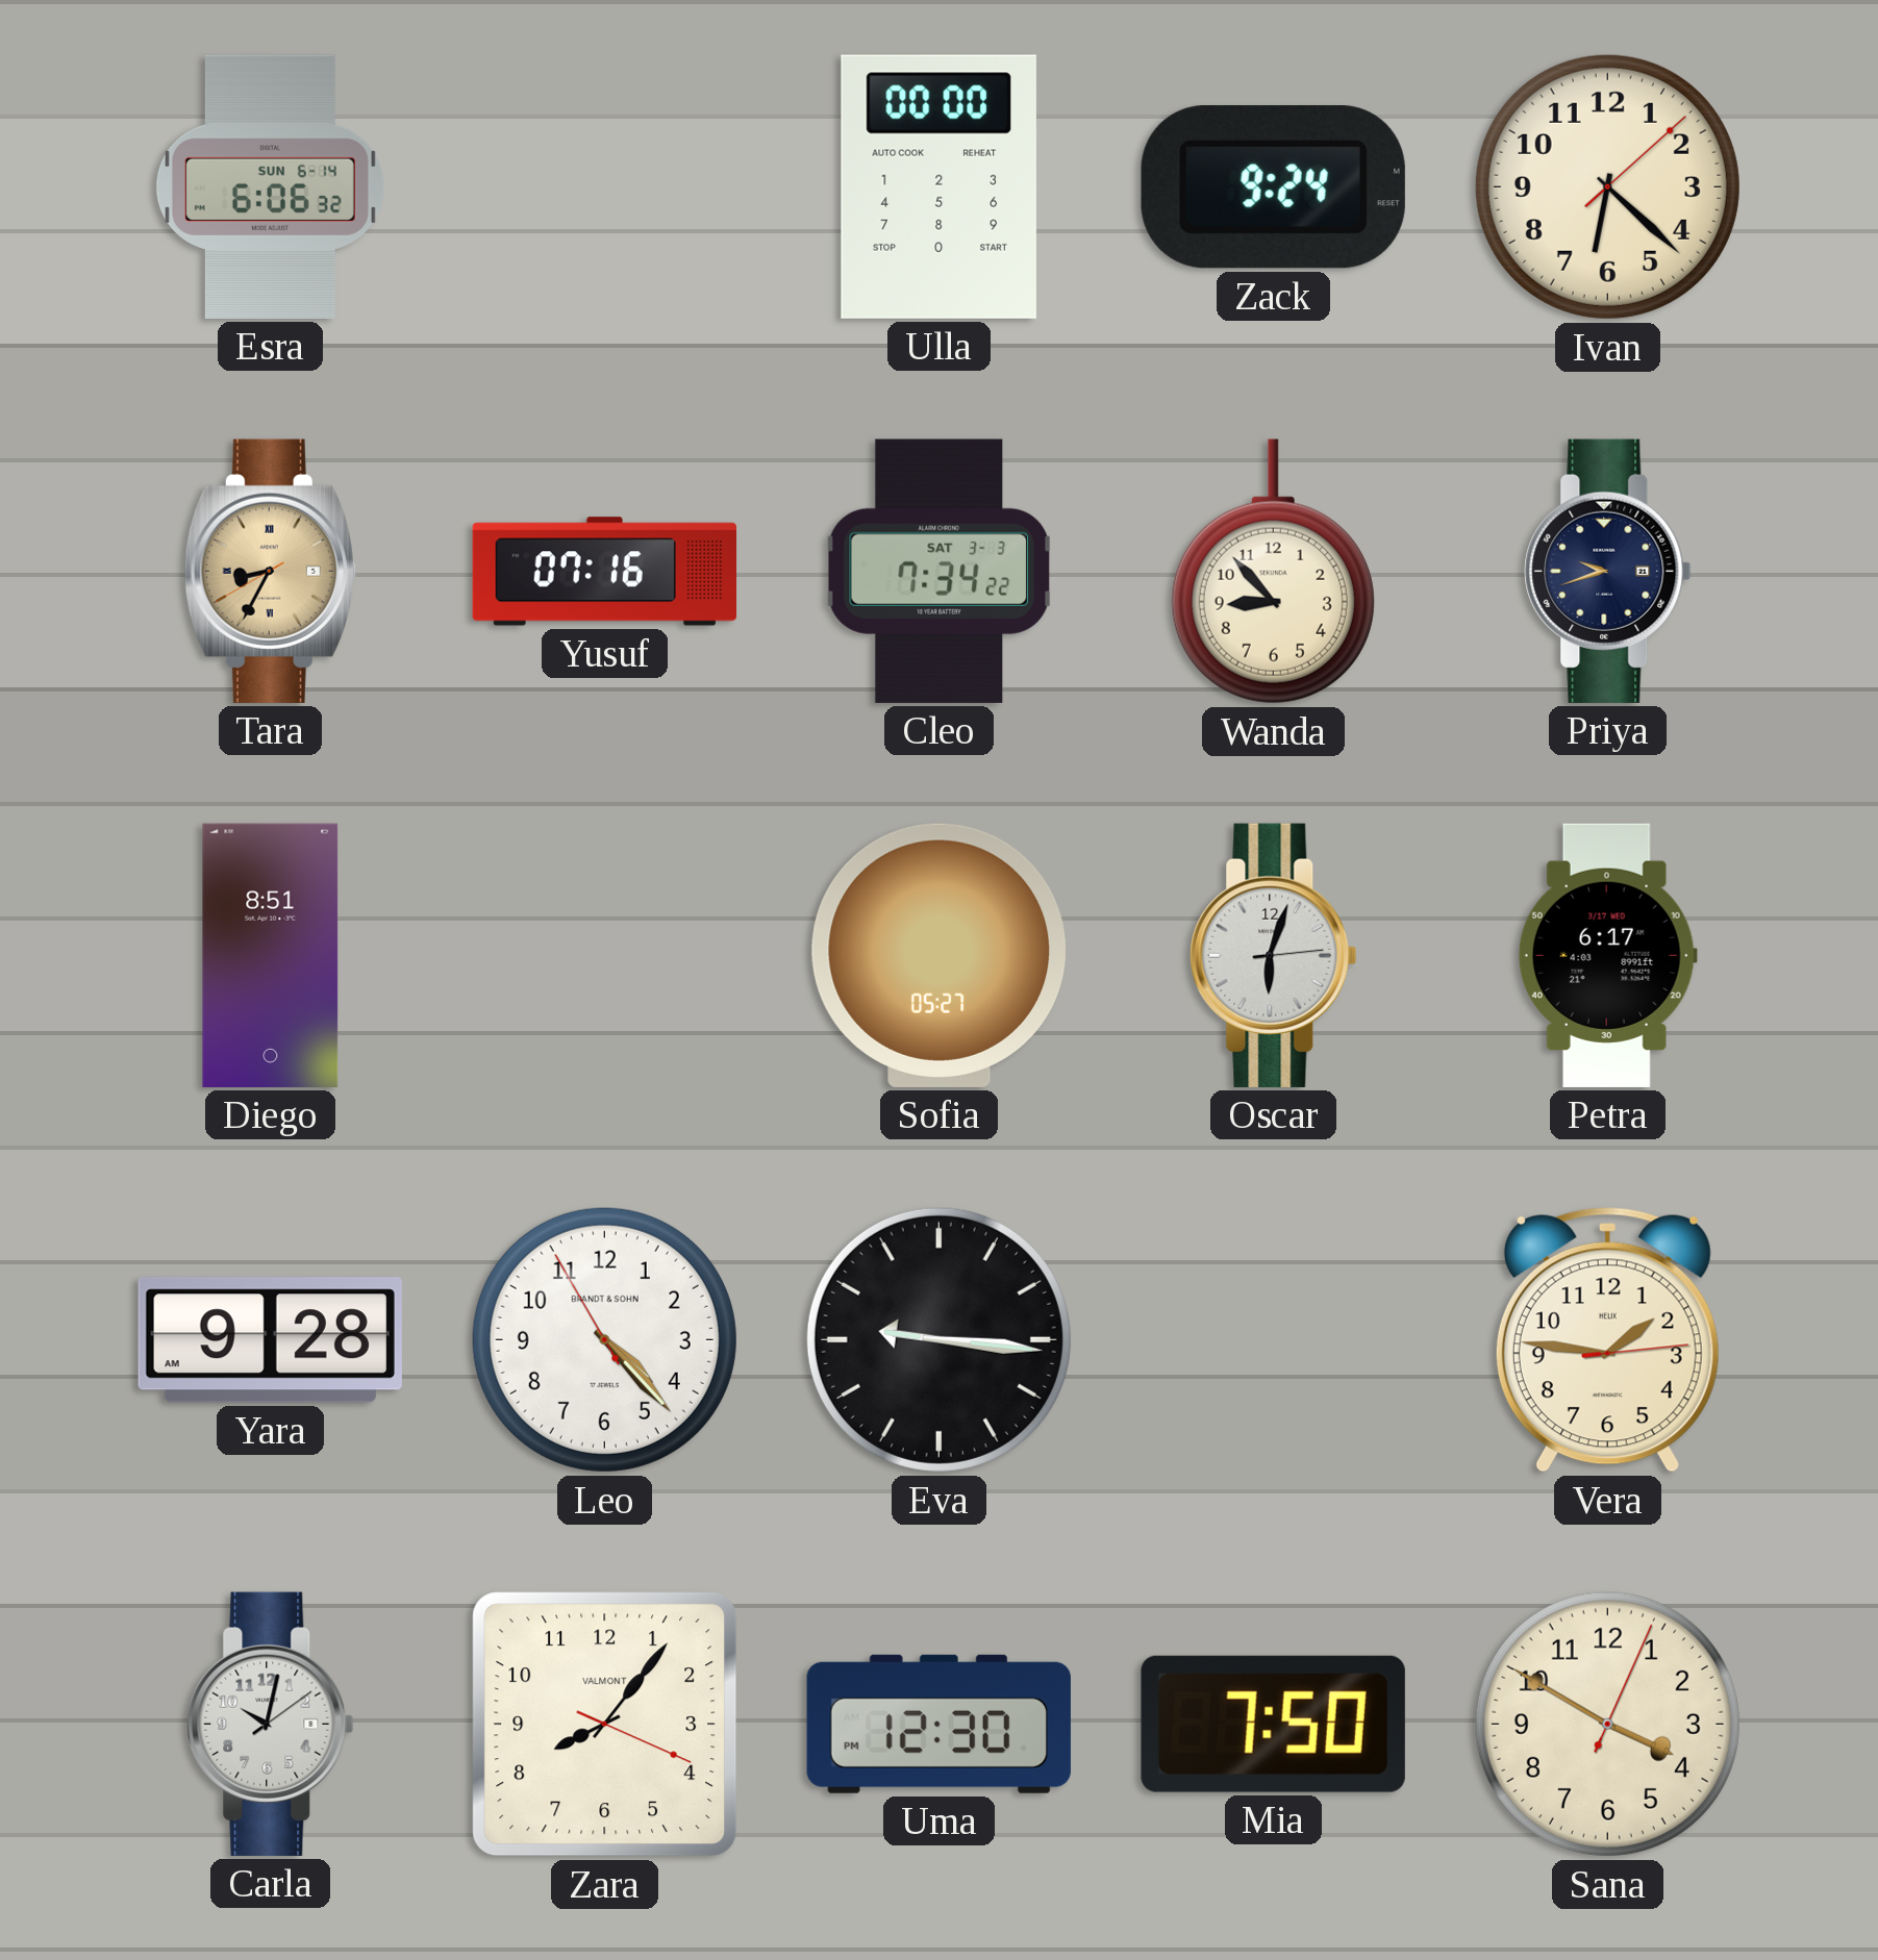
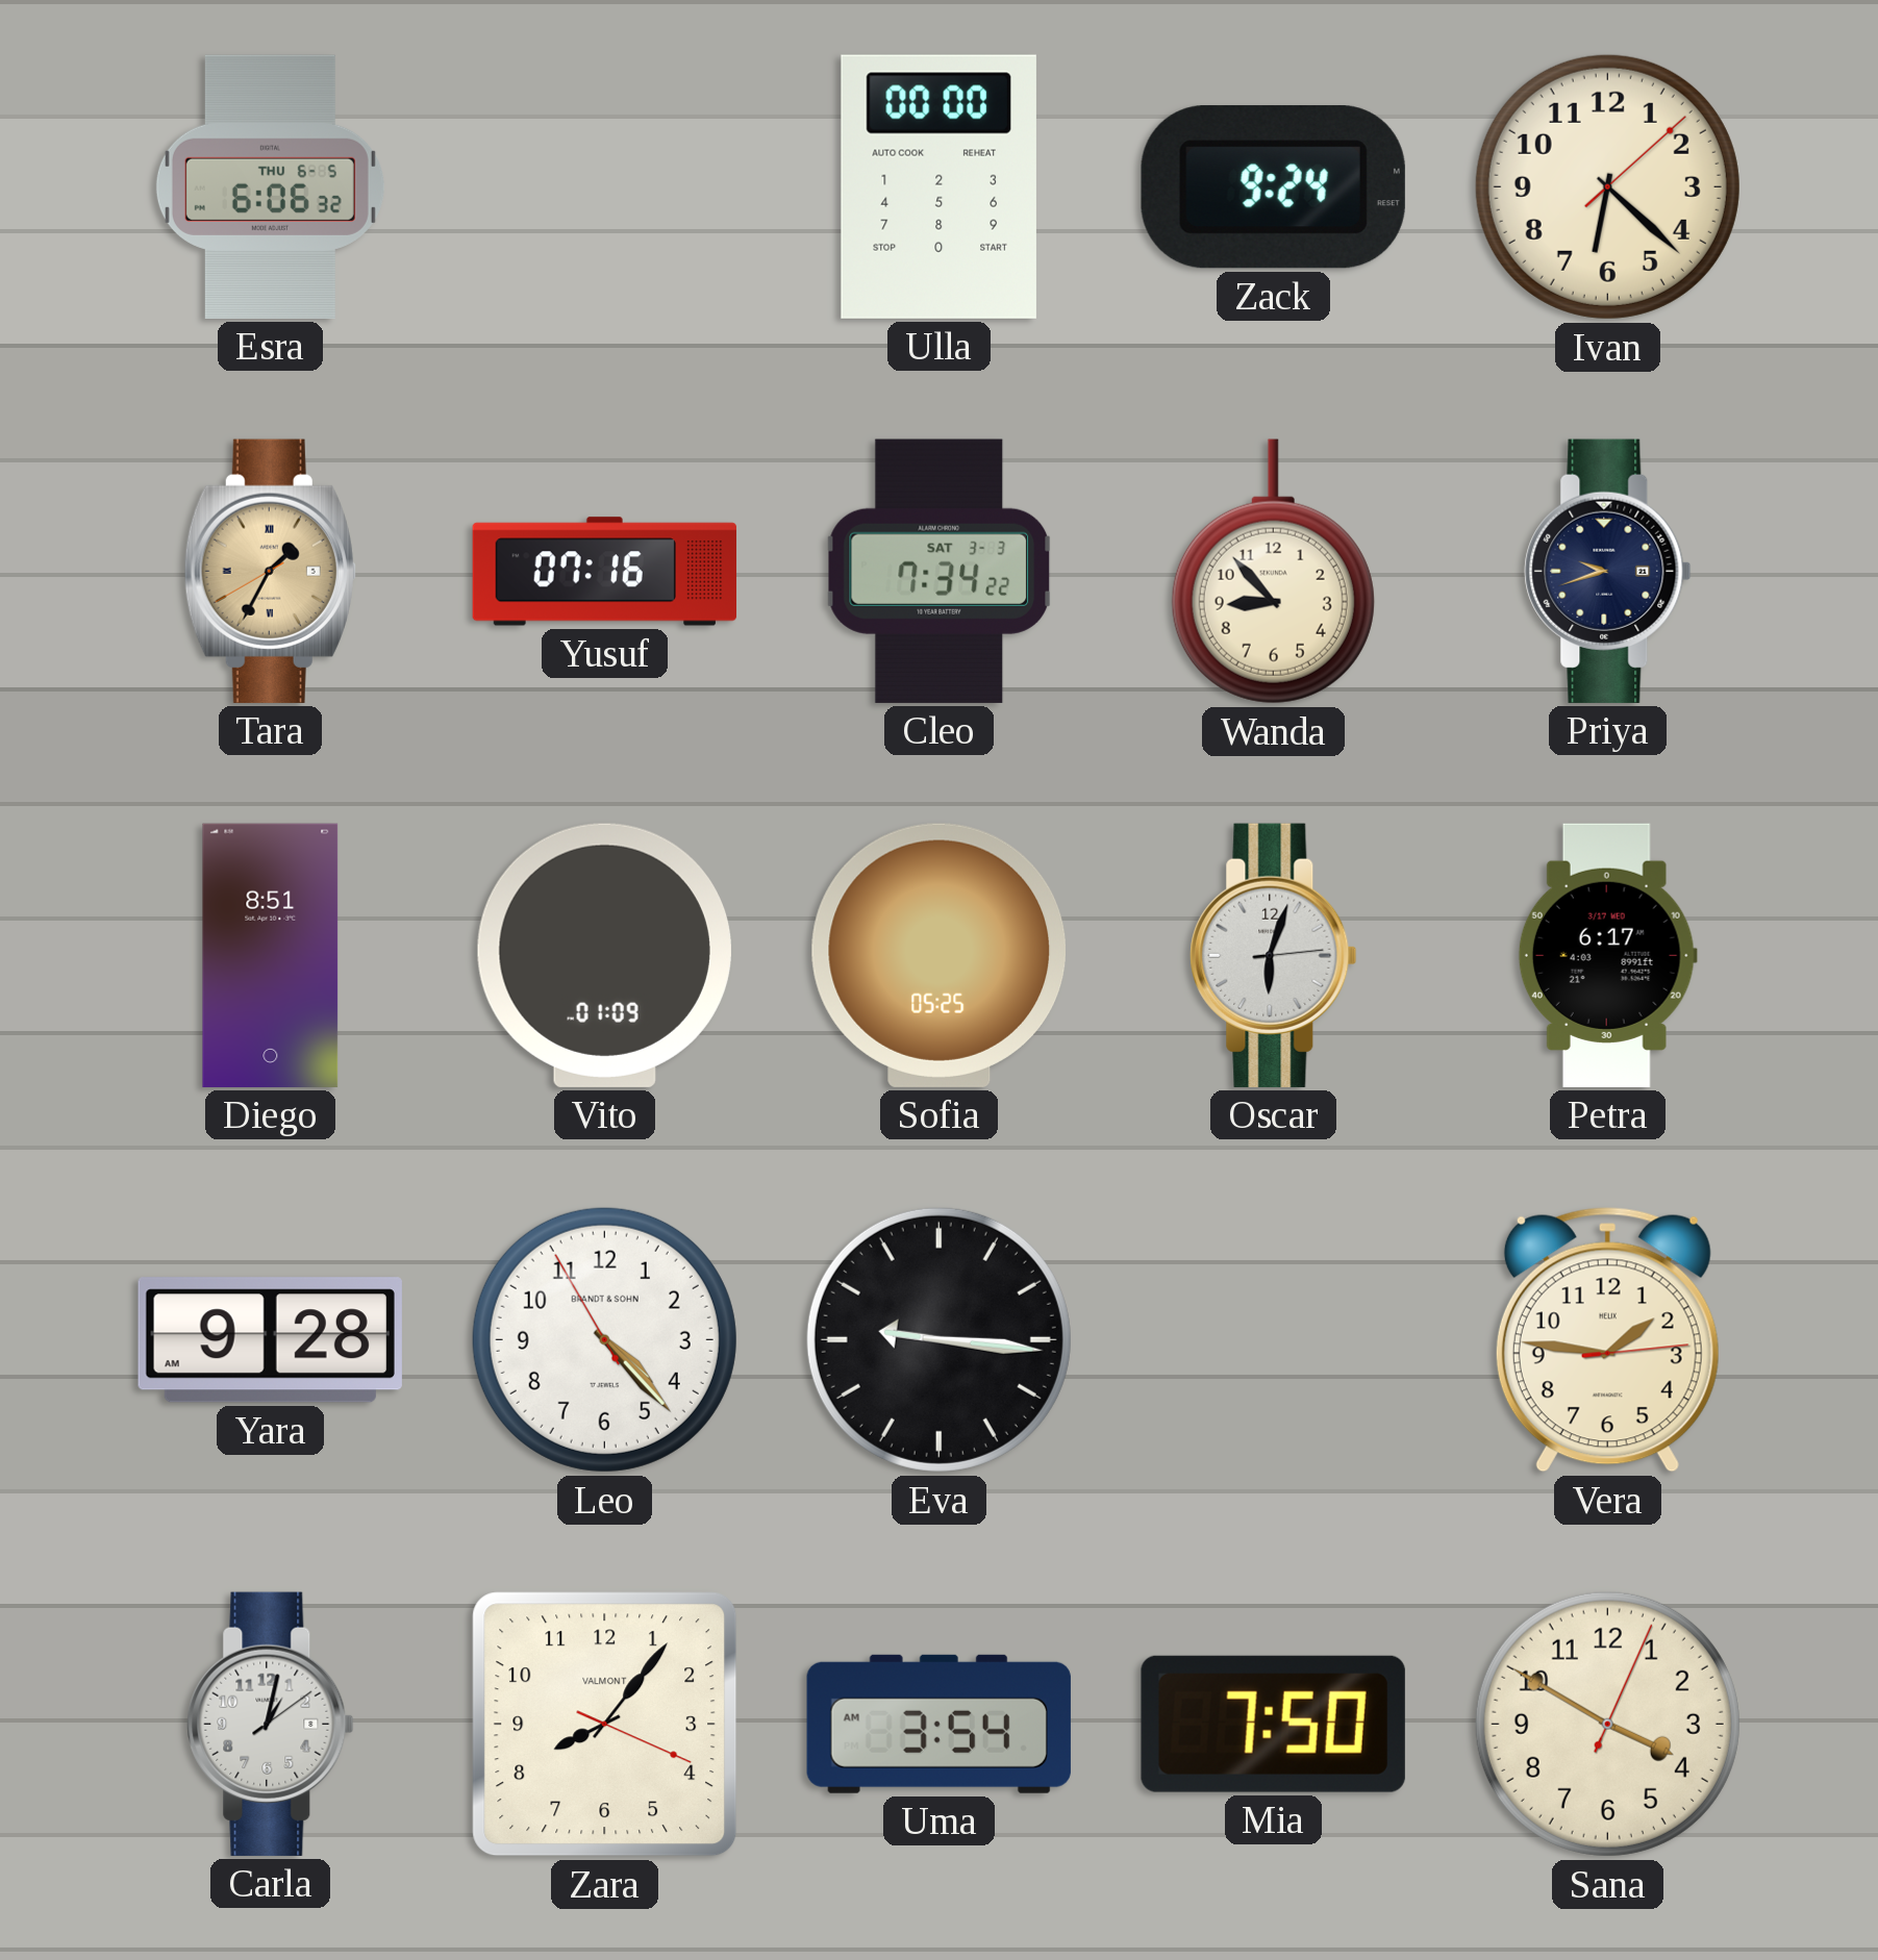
Esra date: SUN 6-14 -> THU 6-5 (270, 186)
Tara: 8:34 -> 1:34 (270, 571)
Vito: none -> 01:09 (604, 955)
Sofia: 05:27 -> 05:25 (938, 955)
Carla: 10:02 -> 1:02 (271, 1724)
Uma: 12:30 -> 3:54 (938, 1724)
